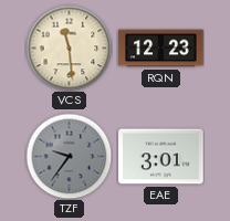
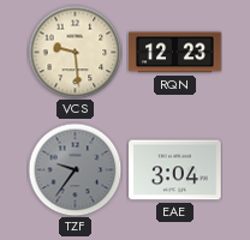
VCS: 11:29 -> 9:29 (75, 52)
EAE: 3:01 -> 3:04 (175, 170)
